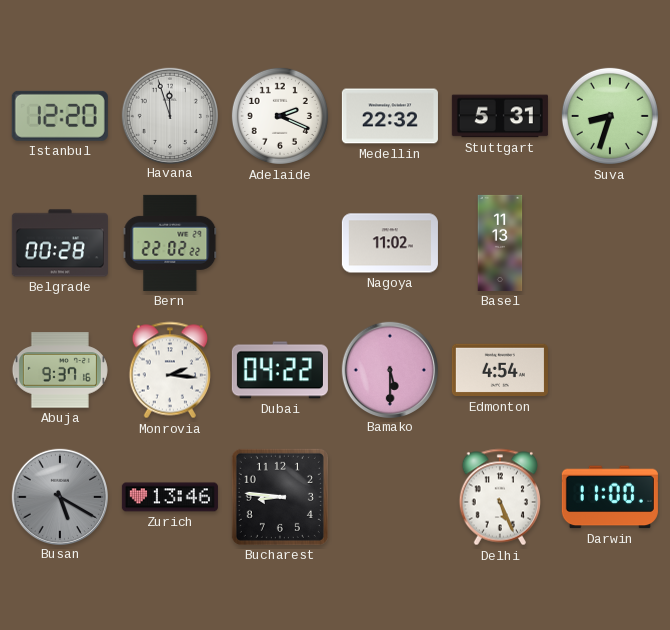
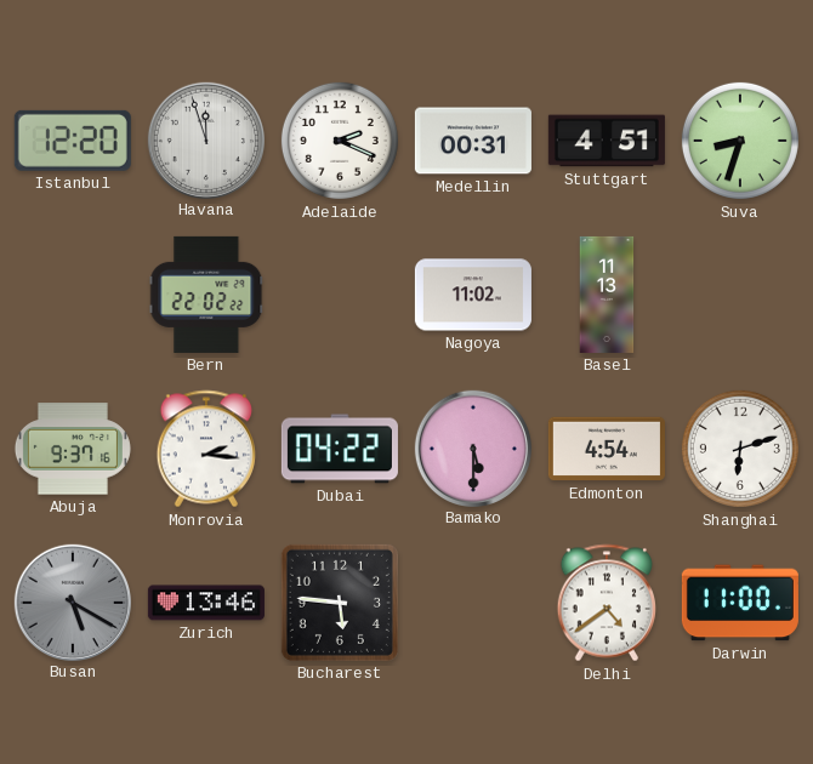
Medellin: 22:32 -> 00:31 (473, 141)
Stuttgart: 5:31 -> 4:51 (607, 141)
Belgrade: 00:28 -> none (60, 243)
Shanghai: none -> 6:12 (740, 449)
Bucharest: 8:46 -> 5:46 (340, 603)
Delhi: 5:26 -> 4:39 (606, 603)
